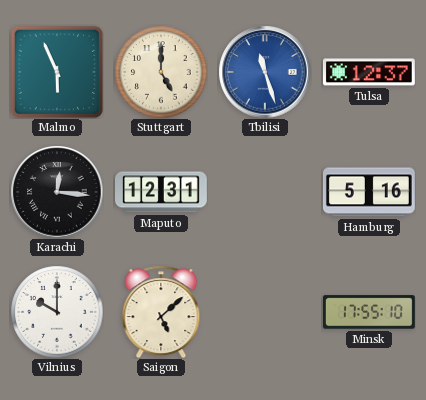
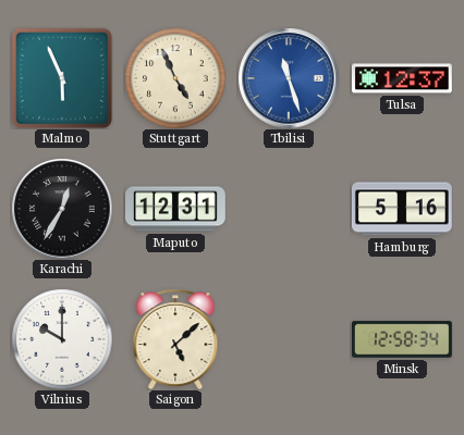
Stuttgart: 5:00 -> 4:56 (175, 78)
Karachi: 12:16 -> 12:35 (62, 209)
Minsk: 17:55 -> 12:58 (403, 339)
